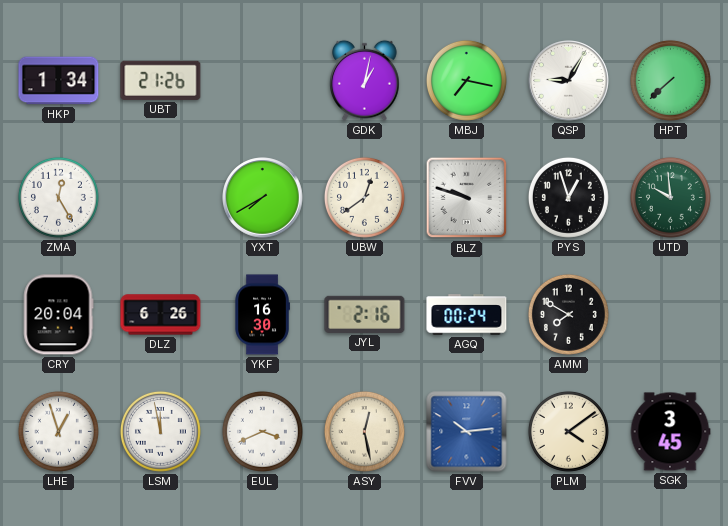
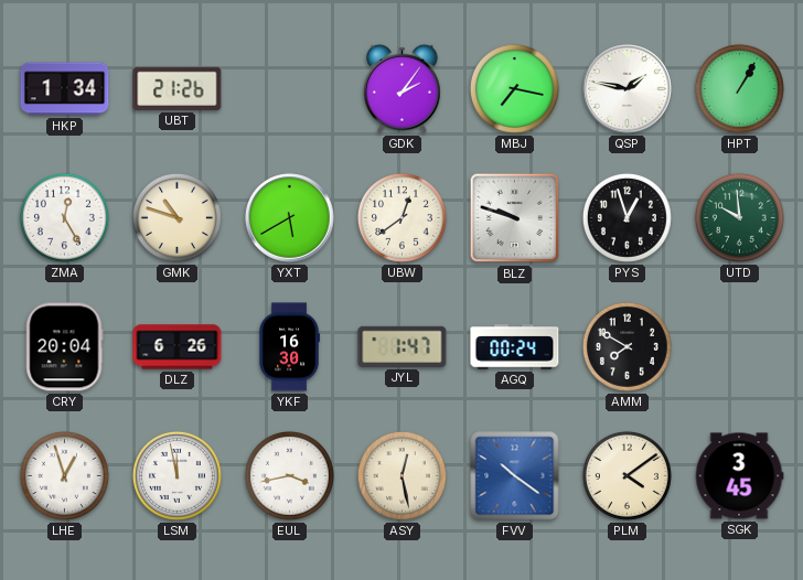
GDK: 1:02 -> 2:06 (403, 88)
QSP: 9:05 -> 1:47 (628, 89)
HPT: 7:38 -> 1:05 (739, 88)
GMK: none -> 10:48 (176, 217)
YXT: 7:40 -> 5:40 (290, 218)
JYL: 2:16 -> 1:47 (403, 346)
EUL: 3:41 -> 3:43 (289, 475)
FVV: 10:14 -> 10:21 (515, 476)
